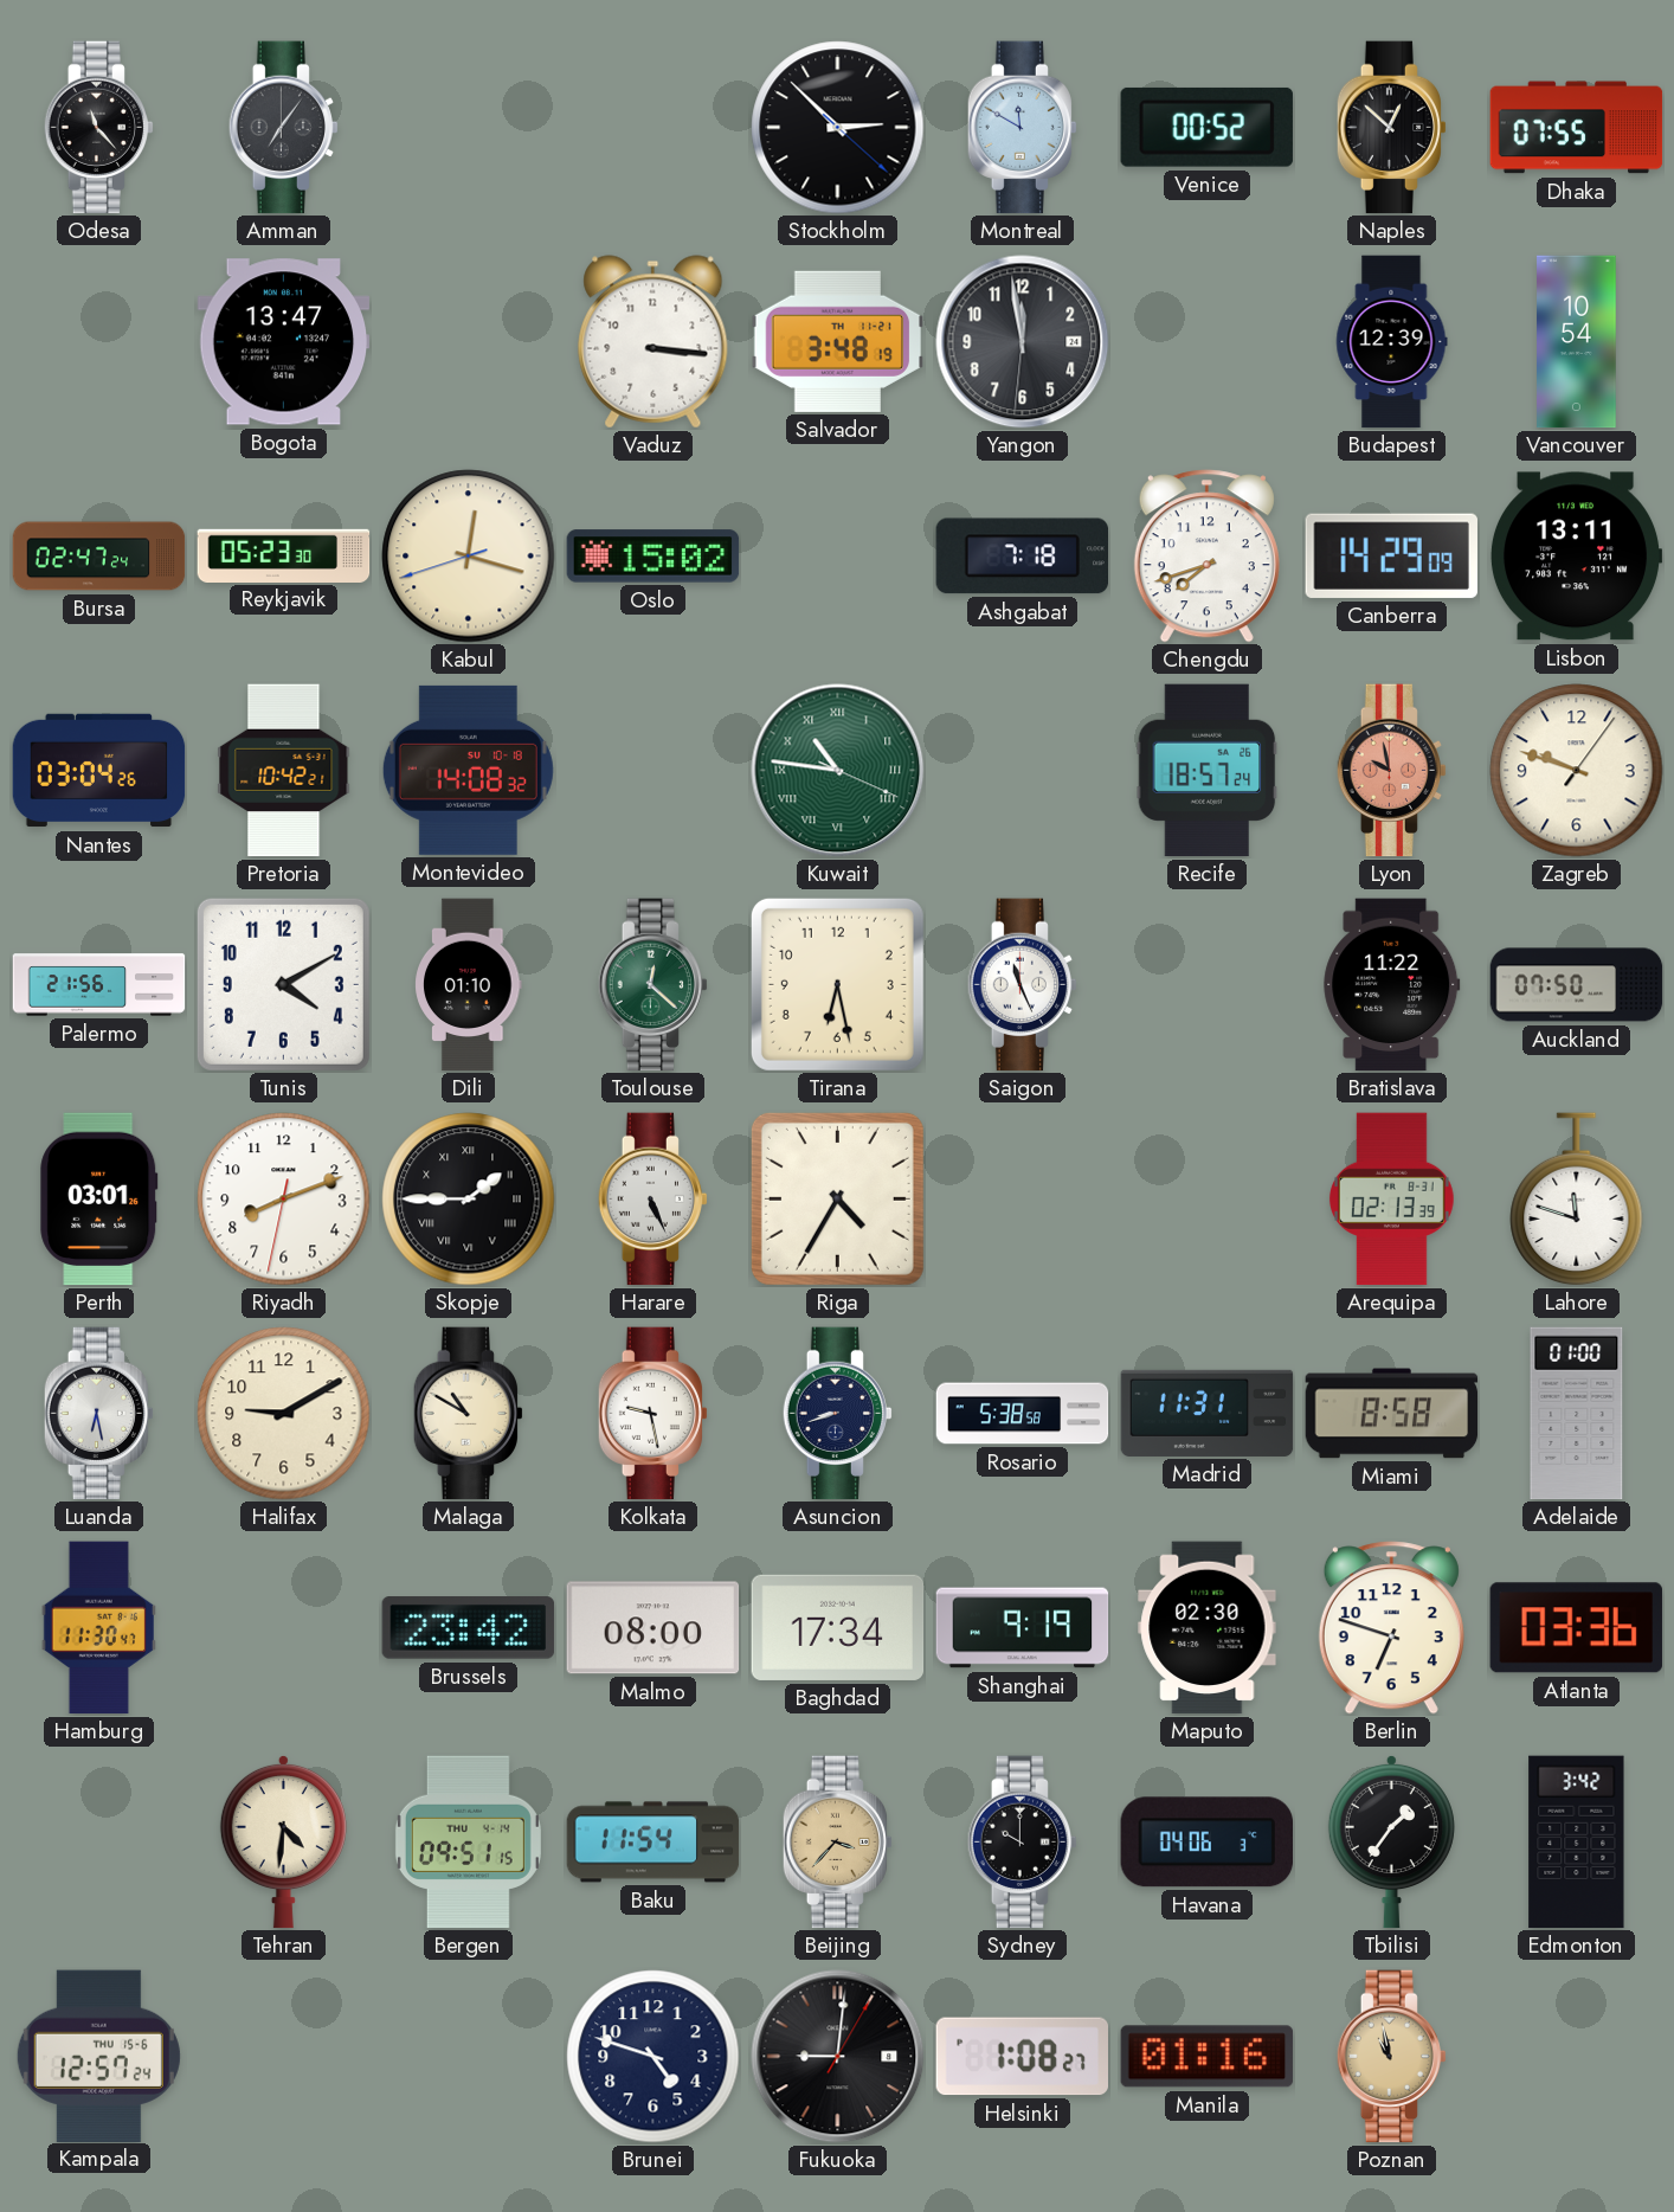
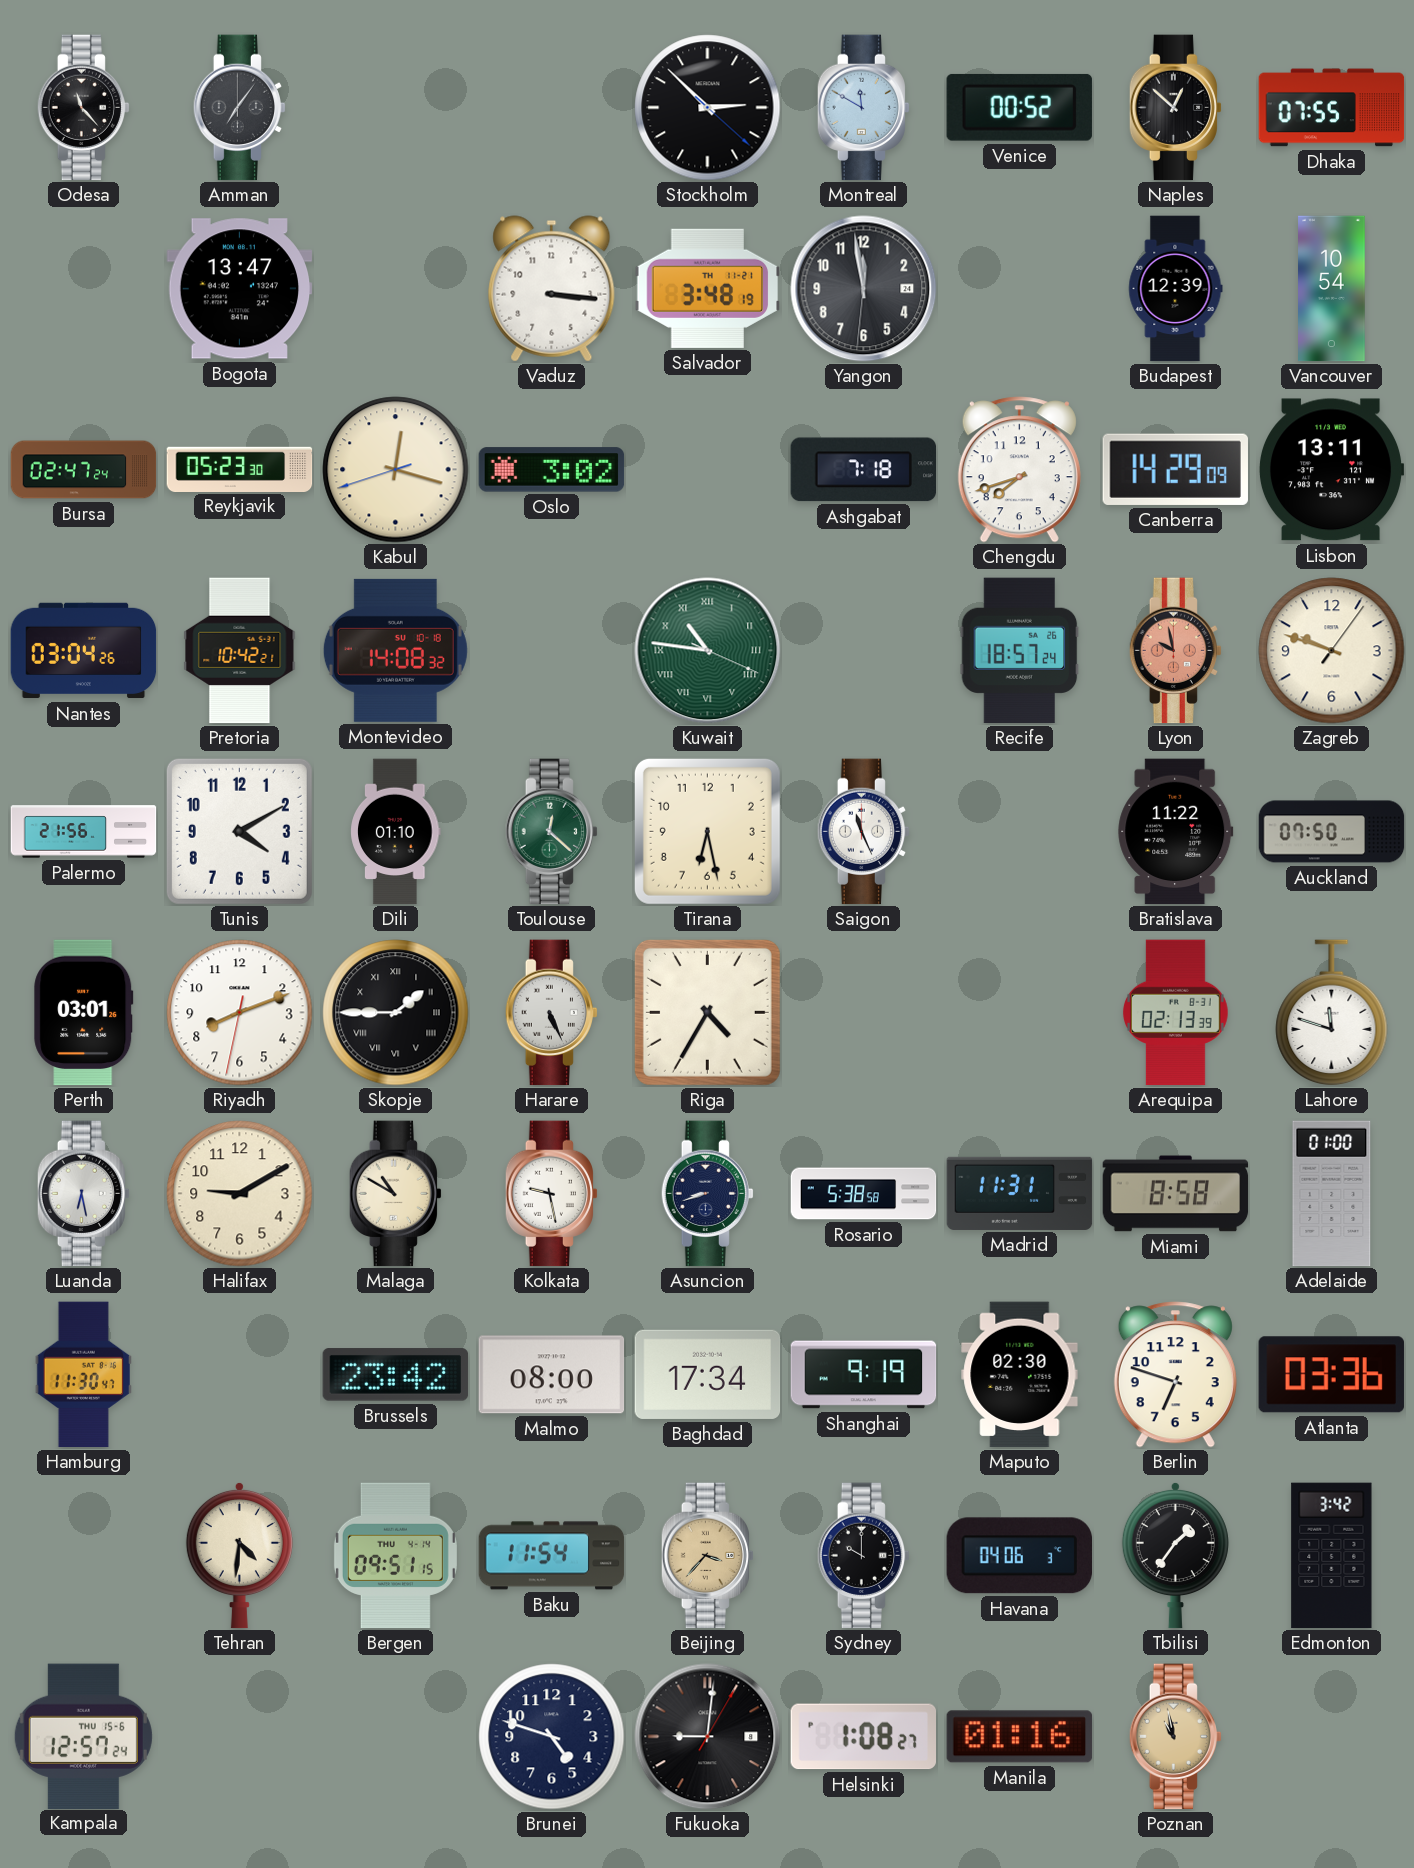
Oslo: 15:02 -> 3:02 (552, 470)
